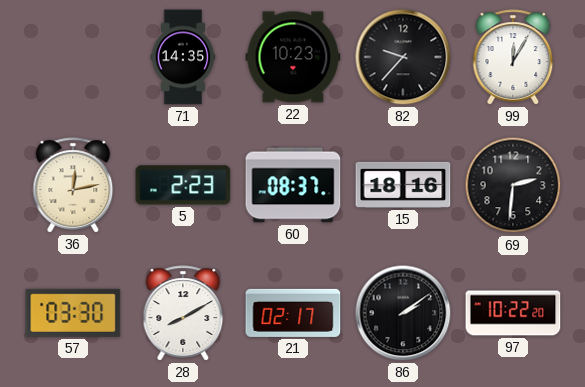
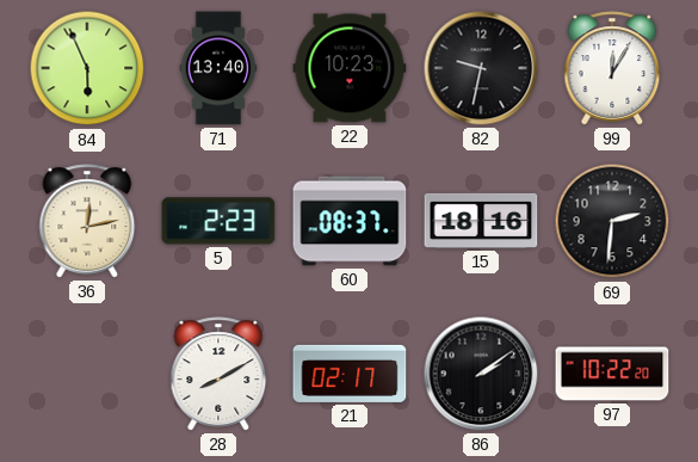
84: none -> 5:56 (87, 68)
71: 14:35 -> 13:40 (218, 68)
82: 9:37 -> 9:32 (481, 68)
57: 03:30 -> none (73, 313)
